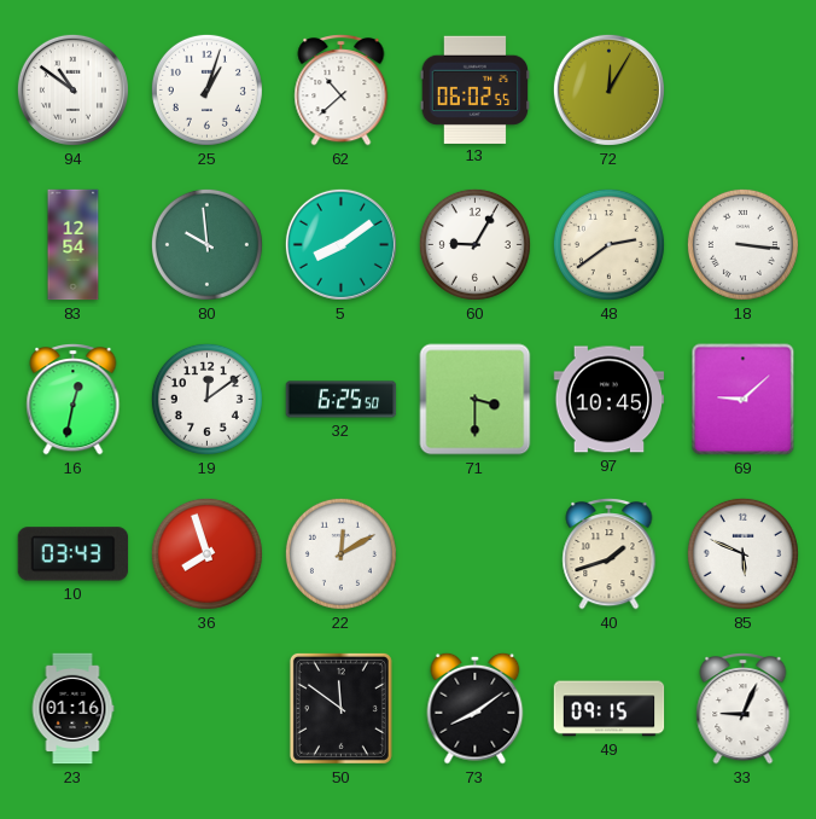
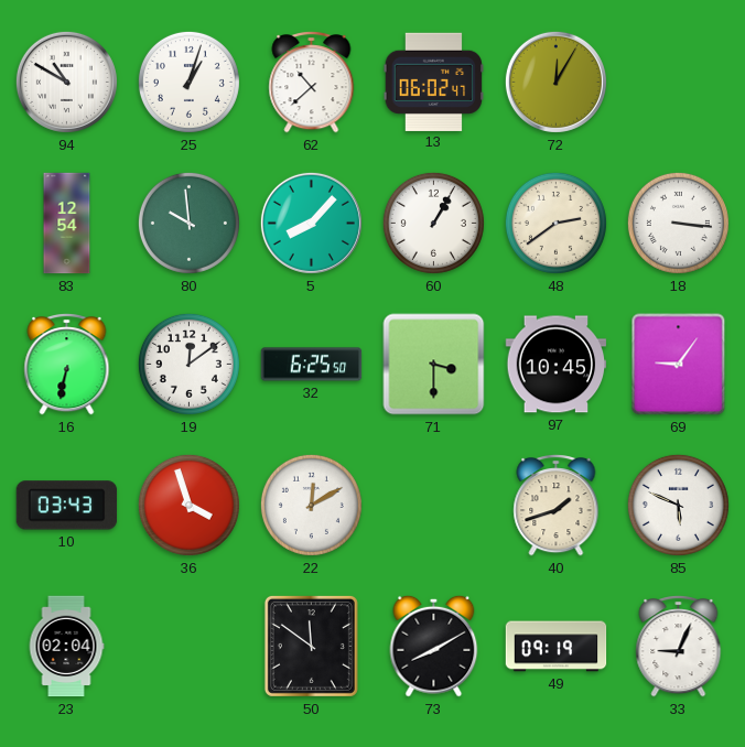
94: 10:51 -> 10:50 (66, 82)
13: 06:02:55 -> 06:02:47 (434, 82)
5: 8:09 -> 8:07 (311, 223)
60: 9:05 -> 1:05 (433, 223)
16: 12:32 -> 6:32 (67, 365)
69: 9:08 -> 9:06 (679, 365)
36: 7:57 -> 3:57 (188, 505)
23: 01:16 -> 02:04 (66, 647)
73: 8:09 -> 8:10 (434, 646)
49: 09:15 -> 09:19 (557, 647)
